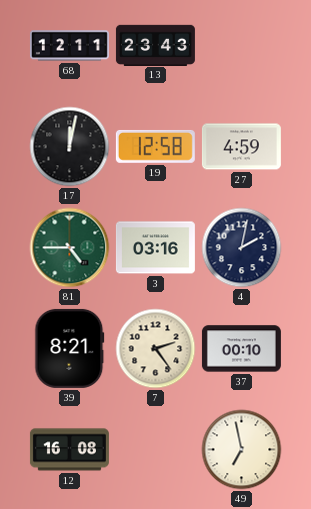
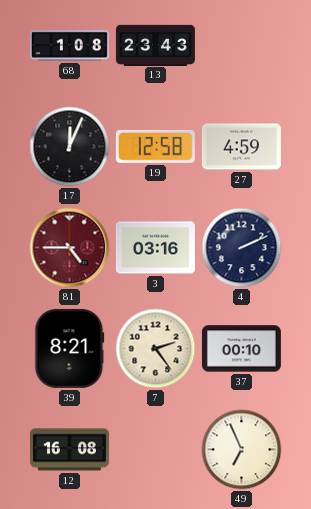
68: 12:11 -> 1:08 (69, 46)
17: 12:02 -> 12:04 (70, 147)
81 dial: green -> burgundy (70, 248)
4: 2:02 -> 2:11 (242, 248)
49: 6:58 -> 6:56 (242, 450)
